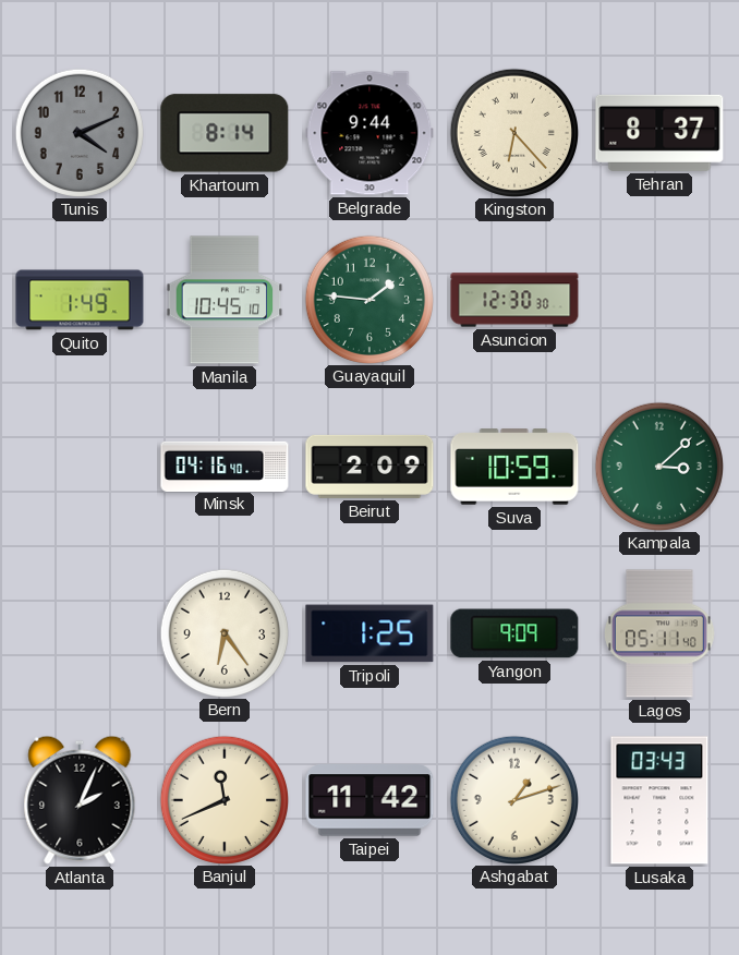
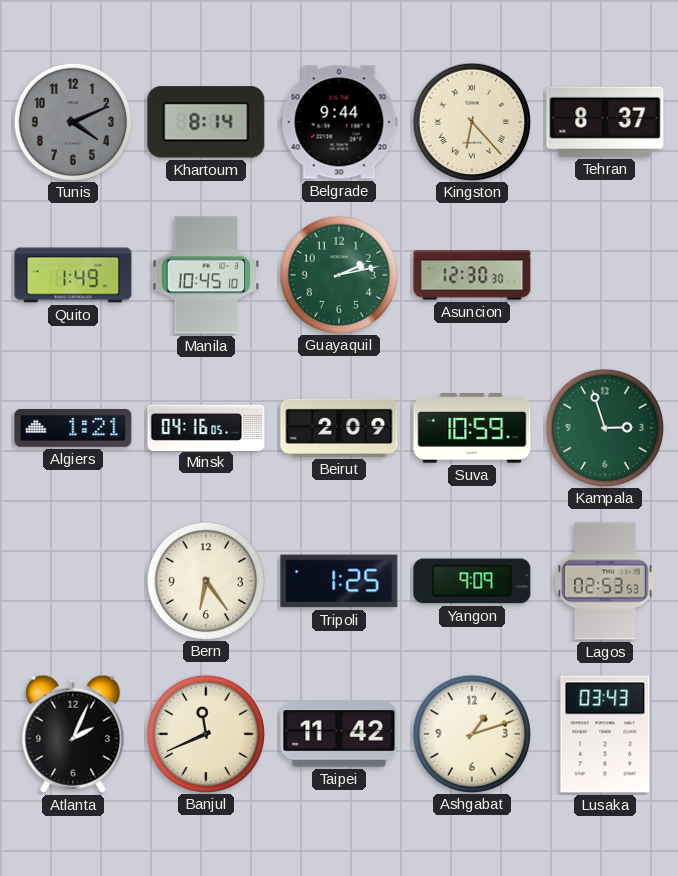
Guayaquil: 1:46 -> 2:13 (338, 274)
Algiers: none -> 1:21 (73, 428)
Minsk: 04:16:40 -> 04:16:05 (206, 427)
Kampala: 3:08 -> 2:57 (604, 427)
Lagos: 05:11 -> 02:53 (606, 581)
